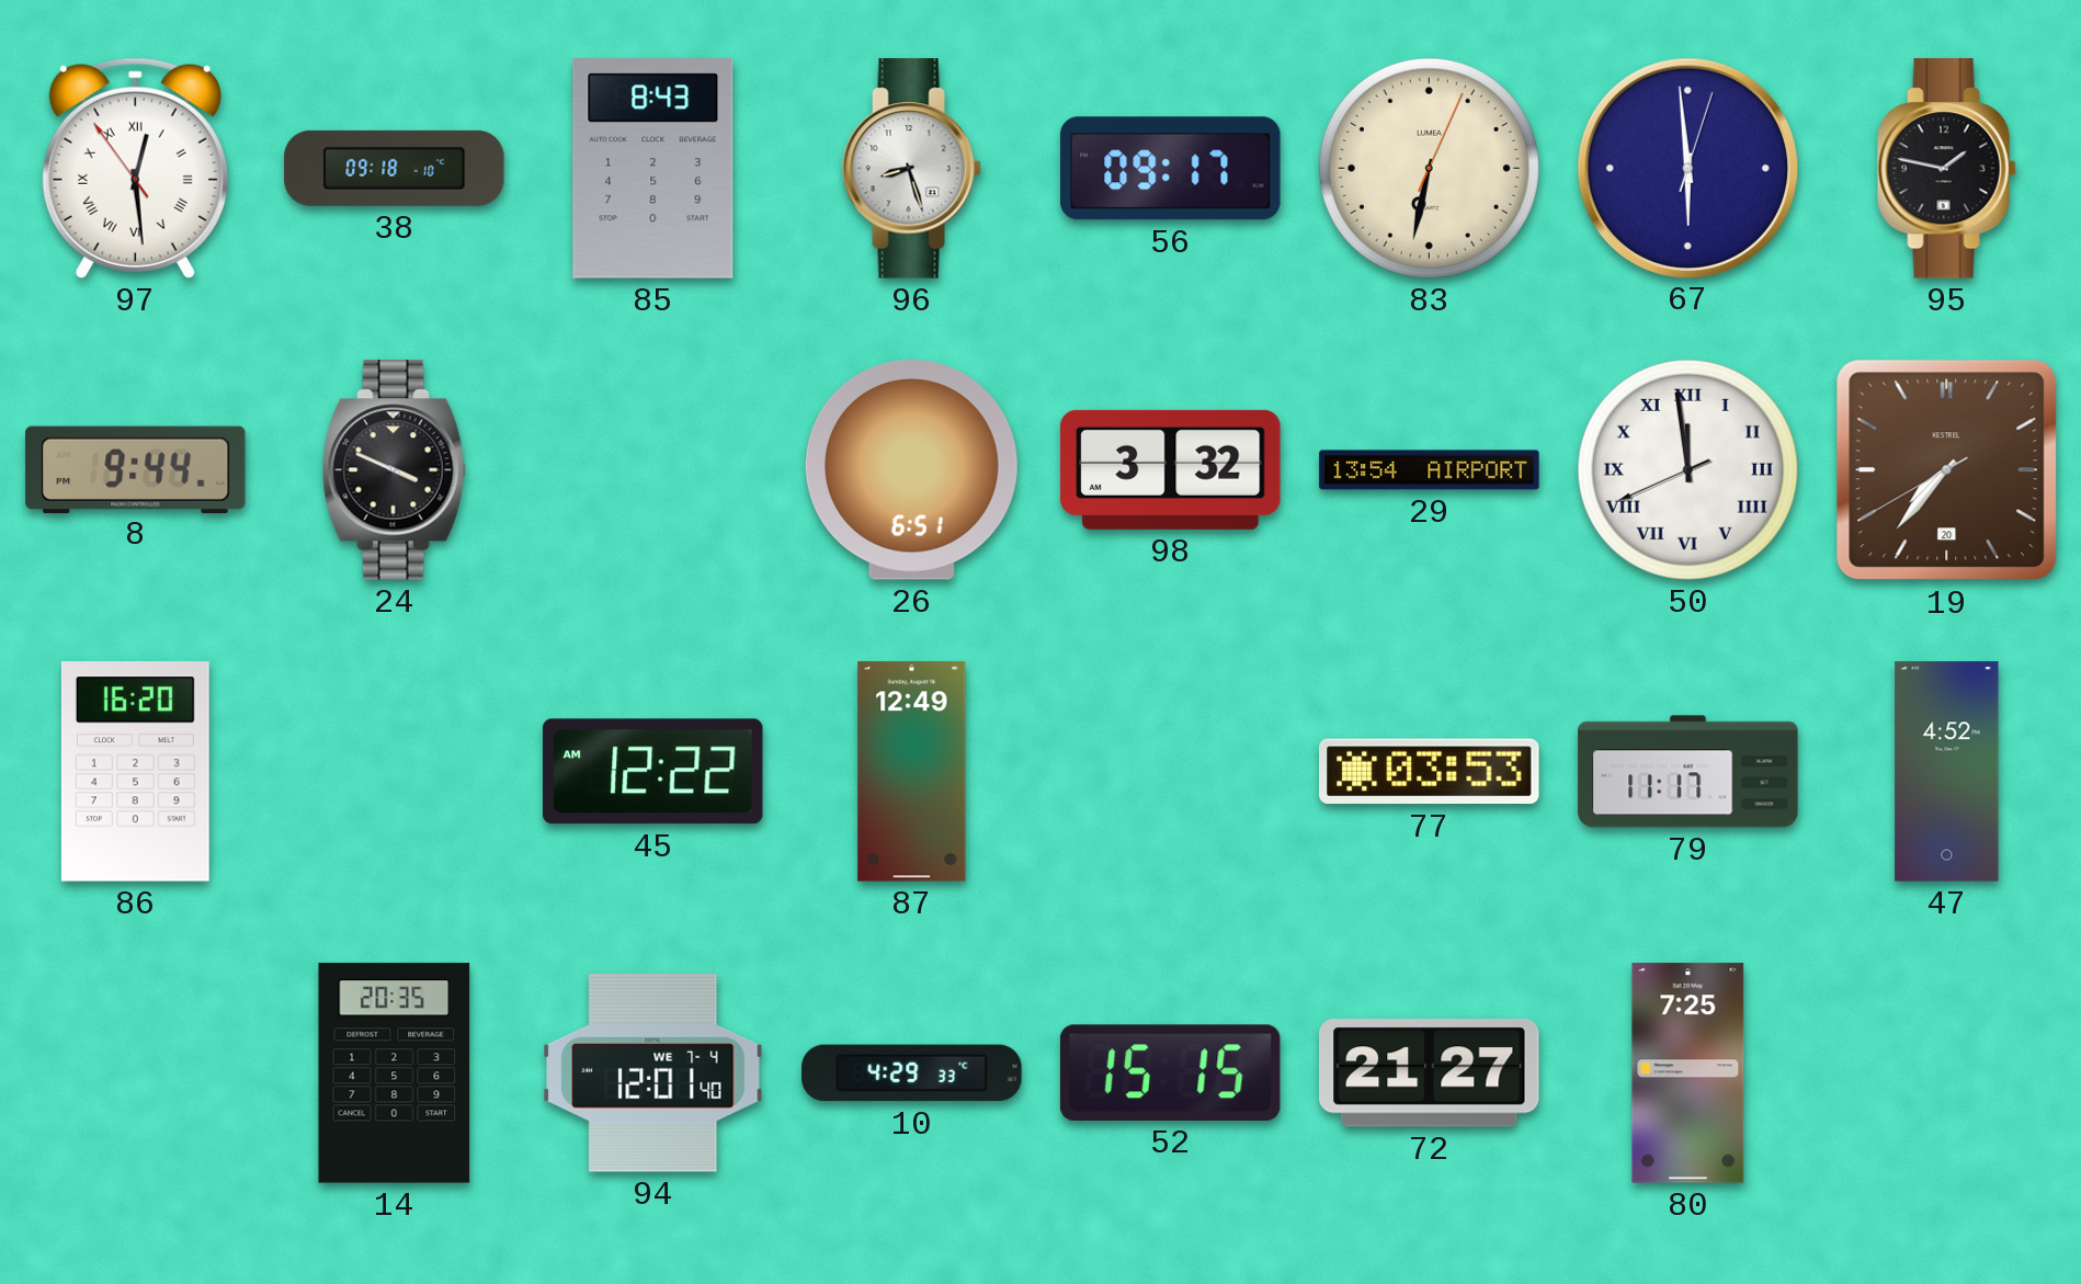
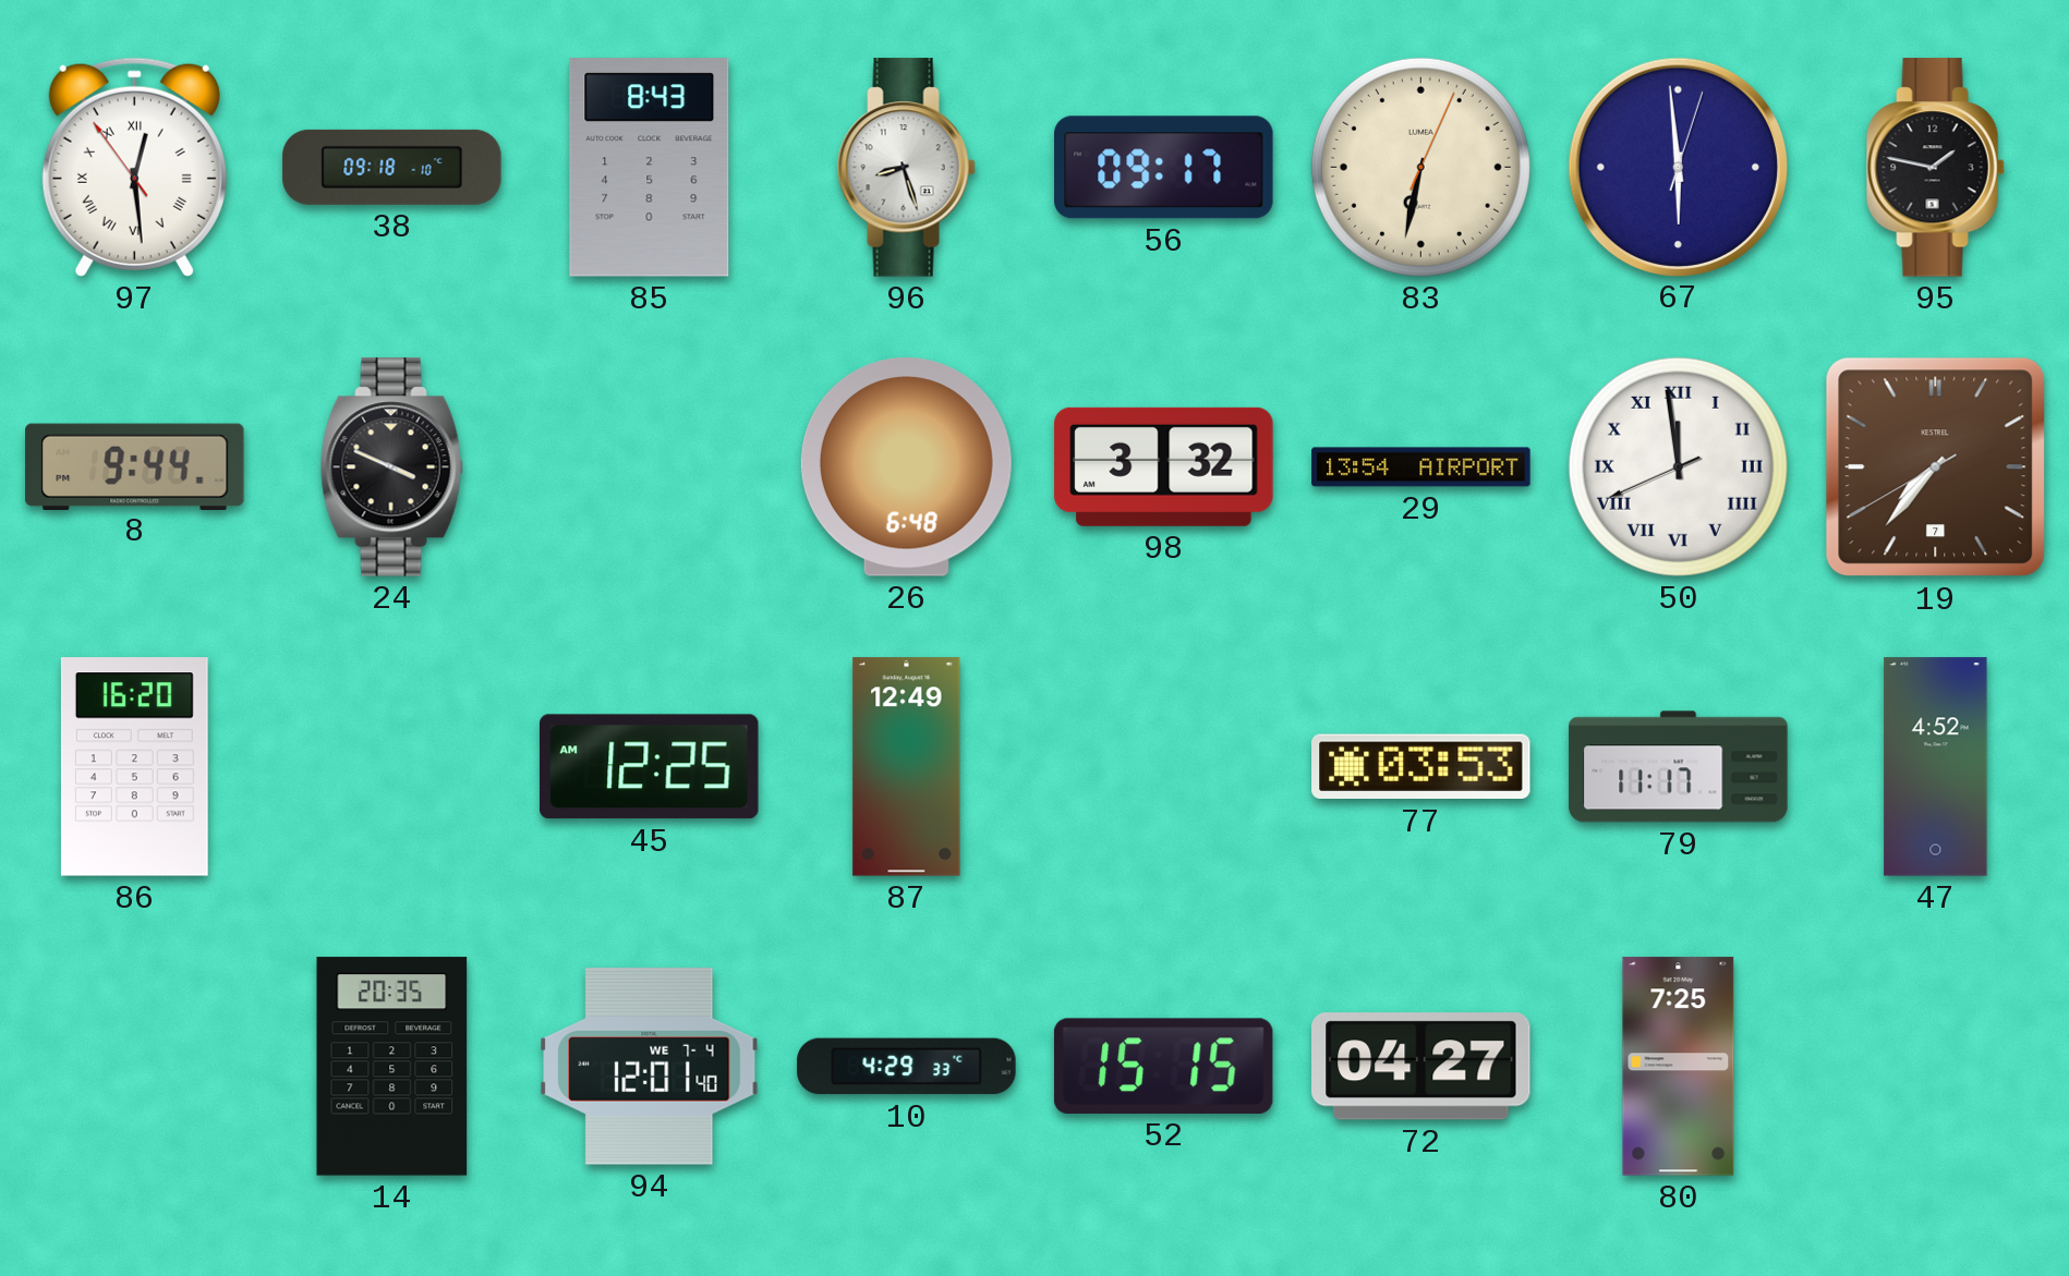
26: 6:51 -> 6:48 (906, 467)
19 date: 20 -> 7 (1936, 467)
45: 12:22 -> 12:25 (649, 767)
72: 21:27 -> 04:27 (1421, 1067)
